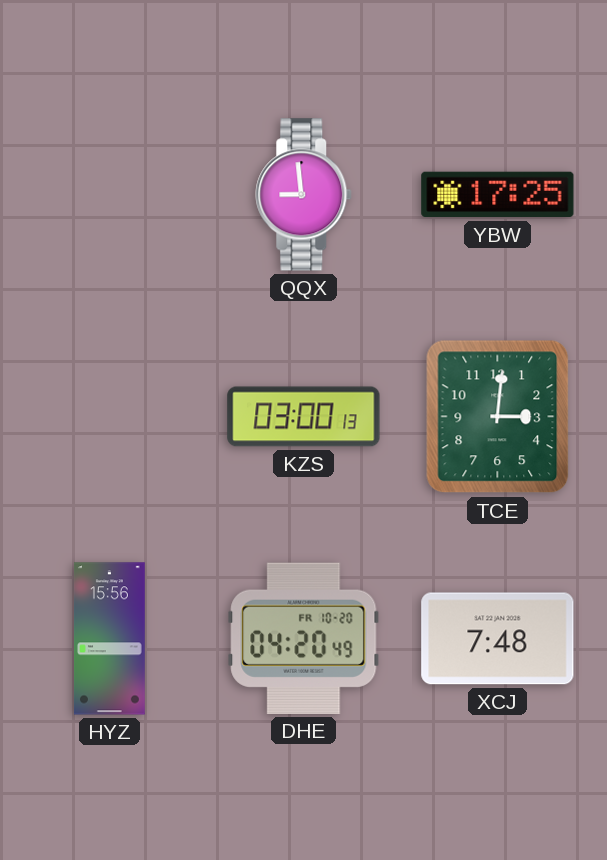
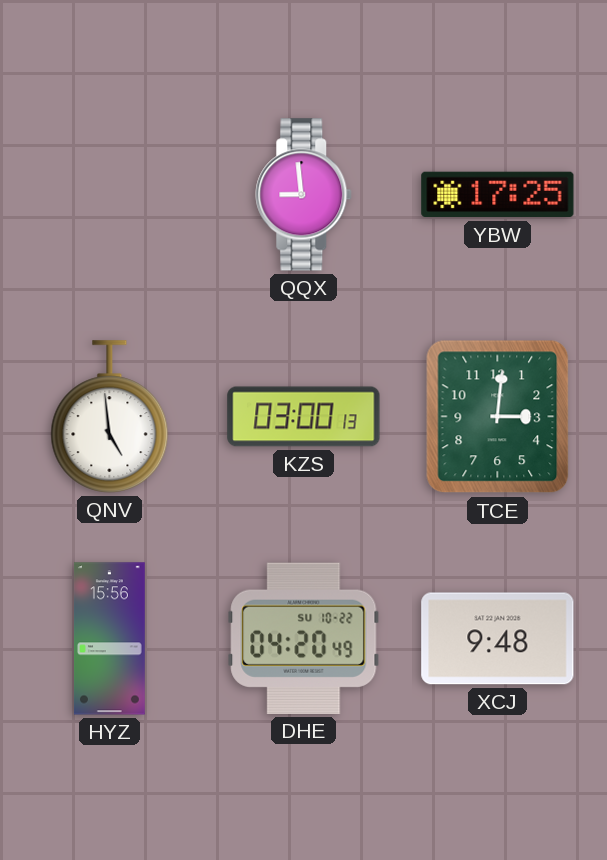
QNV: none -> 4:59 (110, 417)
DHE date: FR 10-20 -> SU 10-22 (304, 638)
XCJ: 7:48 -> 9:48 (498, 639)
